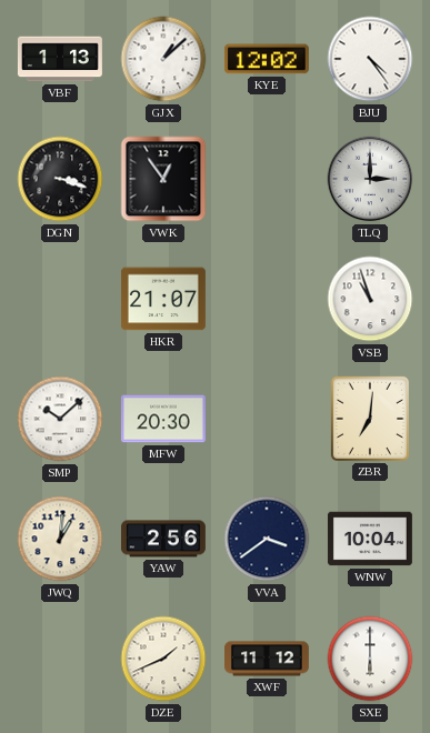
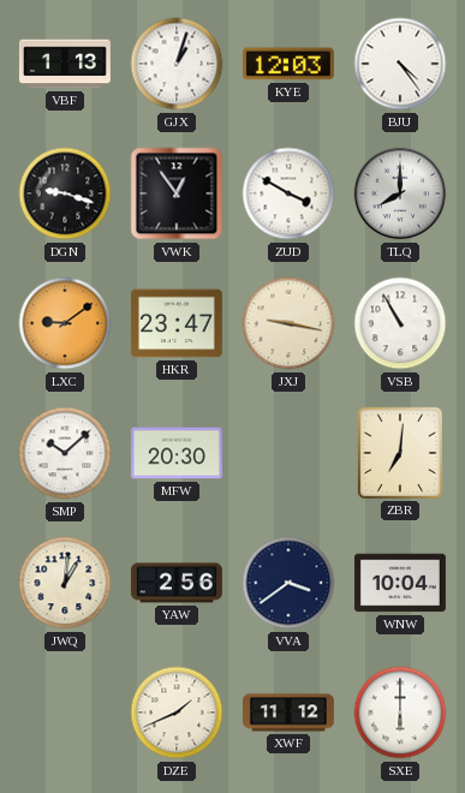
GJX: 1:08 -> 1:03 (177, 64)
KYE: 12:02 -> 12:03 (288, 64)
DGN: 3:18 -> 9:18 (65, 193)
ZUD: none -> 3:50 (288, 193)
TLQ: 3:00 -> 8:00 (400, 193)
LXC: none -> 9:09 (65, 323)
HKR: 21:07 -> 23:47 (177, 323)
JXJ: none -> 9:17 (288, 323)
VSB: 10:57 -> 10:55 (400, 323)
